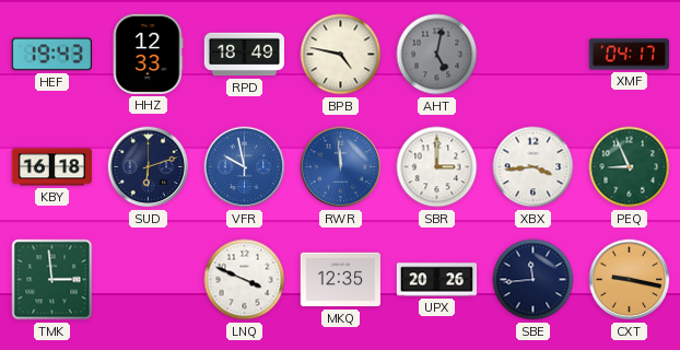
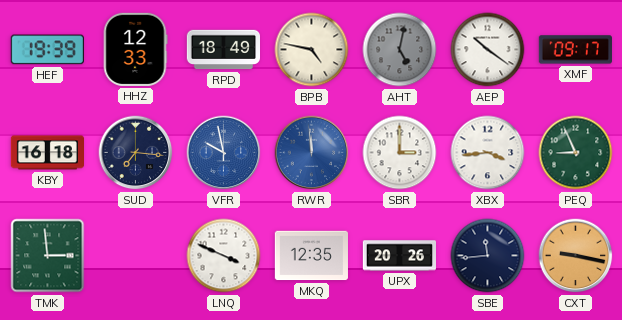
HEF: 19:43 -> 19:39 (47, 50)
AEP: none -> 10:21 (488, 50)
XMF: 04:17 -> 09:17 (575, 50)
SUD: 6:12 -> 7:16 (136, 153)
